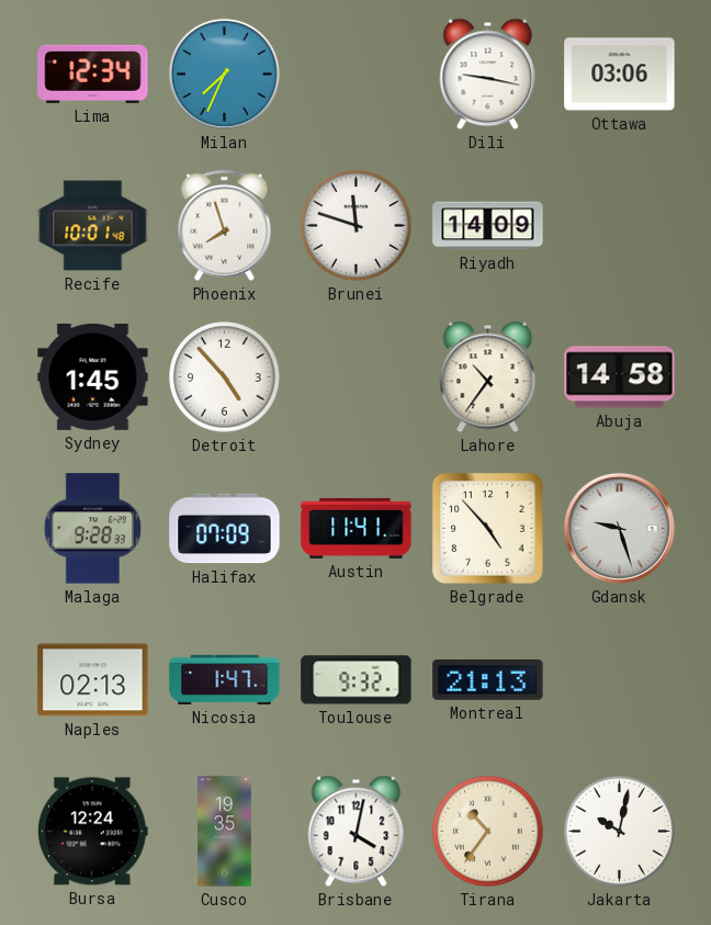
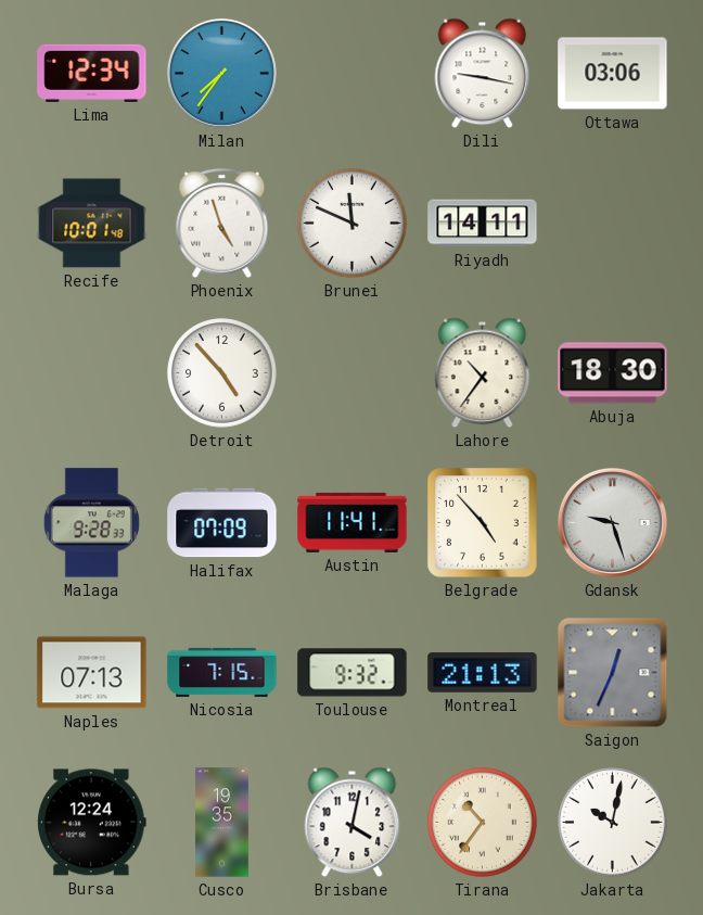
Milan: 7:34 -> 7:36 (221, 73)
Phoenix: 7:57 -> 4:57 (222, 223)
Brunei: 11:48 -> 11:49 (353, 224)
Riyadh: 14:09 -> 14:11 (483, 224)
Sydney: 1:45 -> none (93, 376)
Abuja: 14:58 -> 18:30 (613, 373)
Naples: 02:13 -> 07:13 (92, 673)
Nicosia: 1:47 -> 7:15 (222, 672)
Saigon: none -> 12:34 (613, 673)
